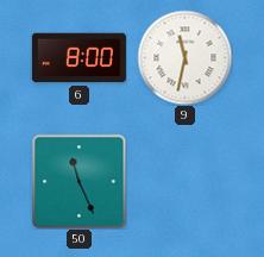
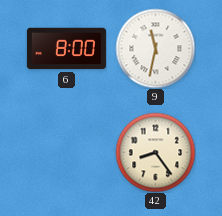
50: 11:26 -> none (78, 181)
42: none -> 8:24 (155, 152)
